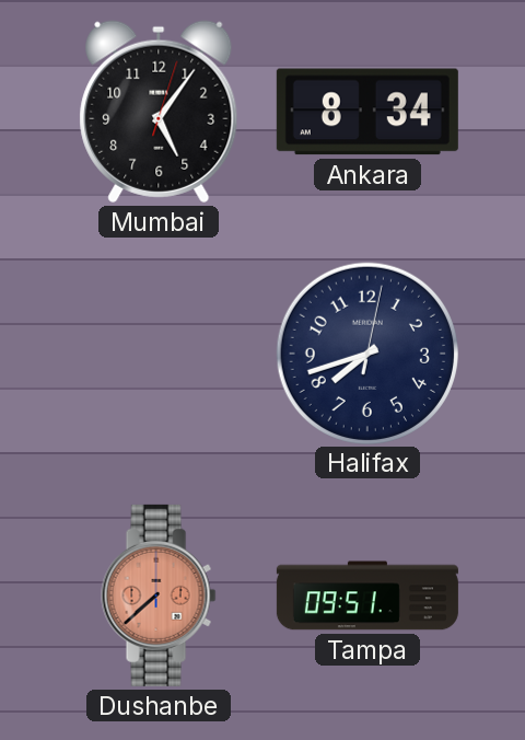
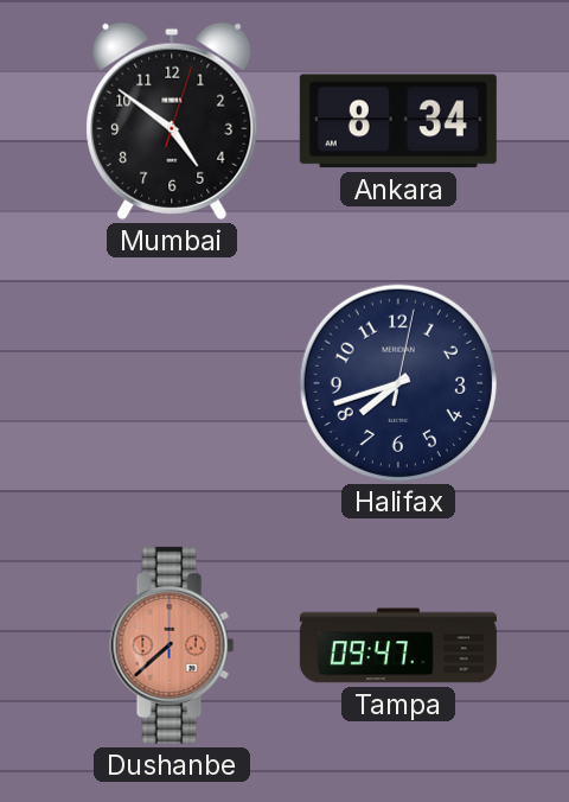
Mumbai: 5:06 -> 4:51 (172, 121)
Tampa: 09:51 -> 09:47 (398, 645)
